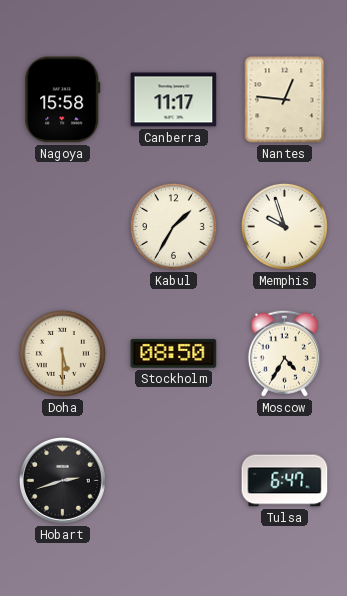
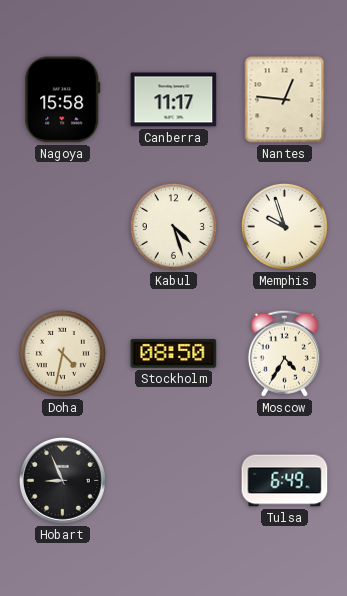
Kabul: 1:35 -> 4:27 (173, 226)
Doha: 5:30 -> 4:32 (62, 353)
Hobart: 2:42 -> 8:56 (62, 480)
Tulsa: 6:47 -> 6:49 (285, 481)
